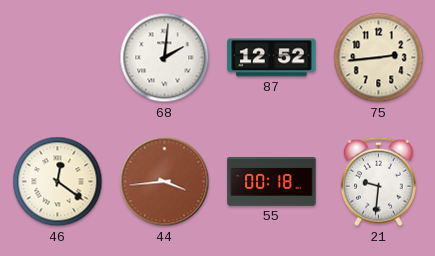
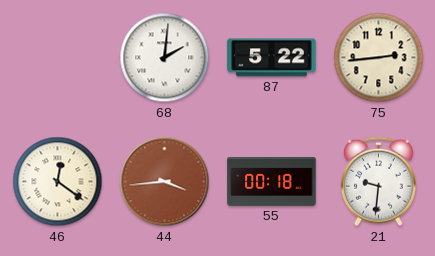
87: 12:52 -> 5:22 (272, 58)
